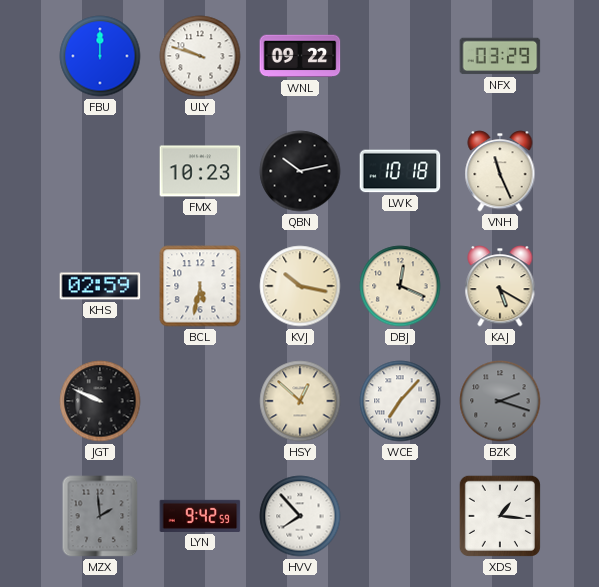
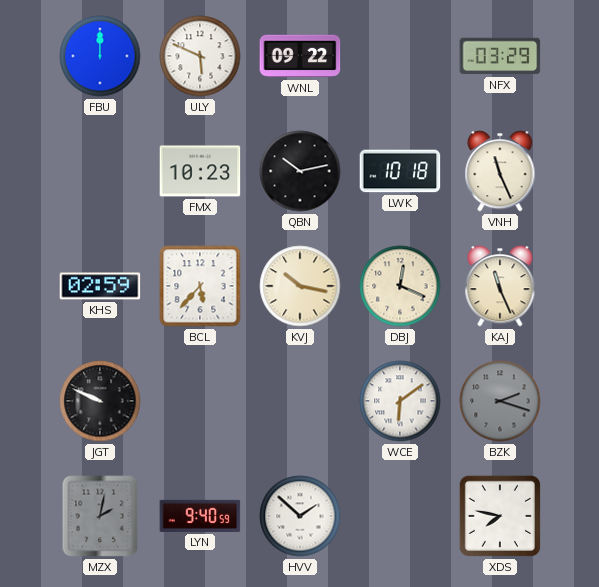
ULY: 9:48 -> 5:49 (200, 56)
BCL: 5:32 -> 5:37 (200, 286)
KAJ: 5:20 -> 11:26 (500, 286)
HSY: 12:52 -> none (300, 401)
WCE: 7:07 -> 6:09 (400, 401)
MZX: 1:59 -> 2:02 (100, 516)
LYN: 9:42 -> 9:40 (200, 516)
HVV: 7:53 -> 1:52 (300, 516)
XDS: 1:16 -> 7:47 (500, 516)
